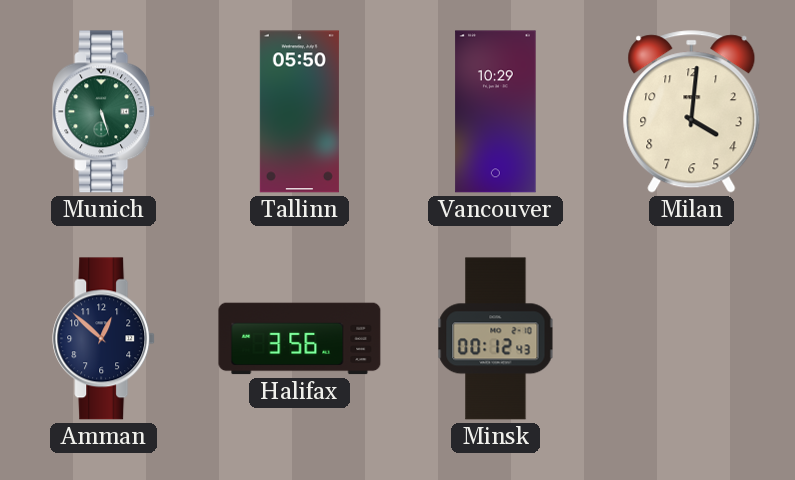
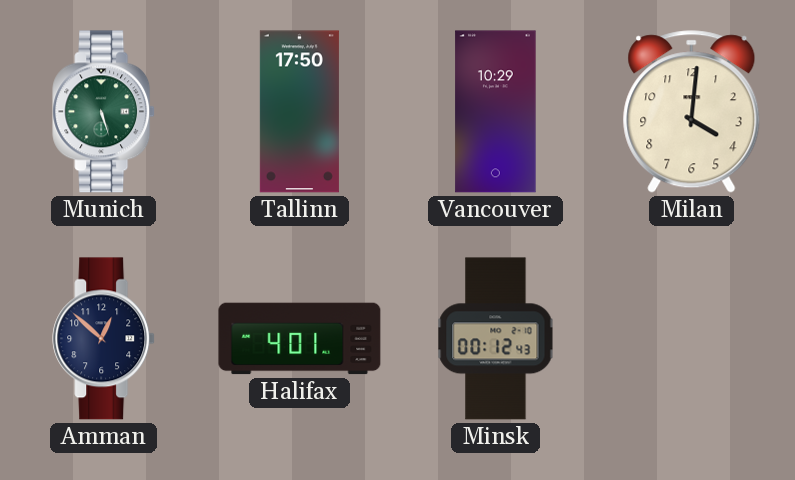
Tallinn: 05:50 -> 17:50 (299, 112)
Halifax: 3:56 -> 4:01 (300, 339)
